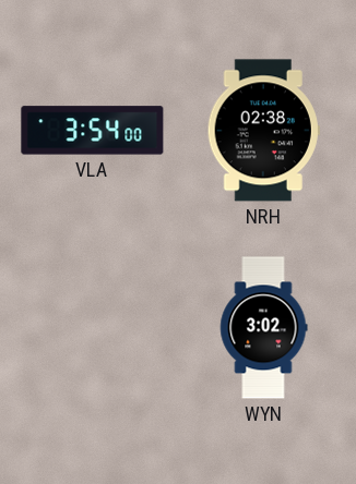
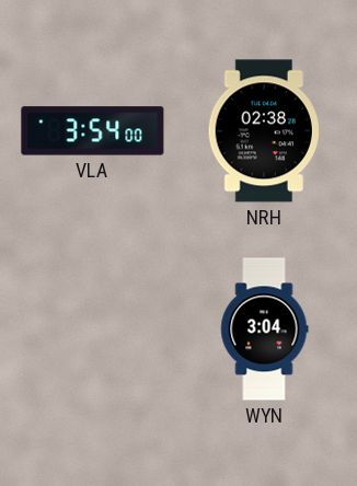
WYN: 3:02 -> 3:04 (264, 329)
